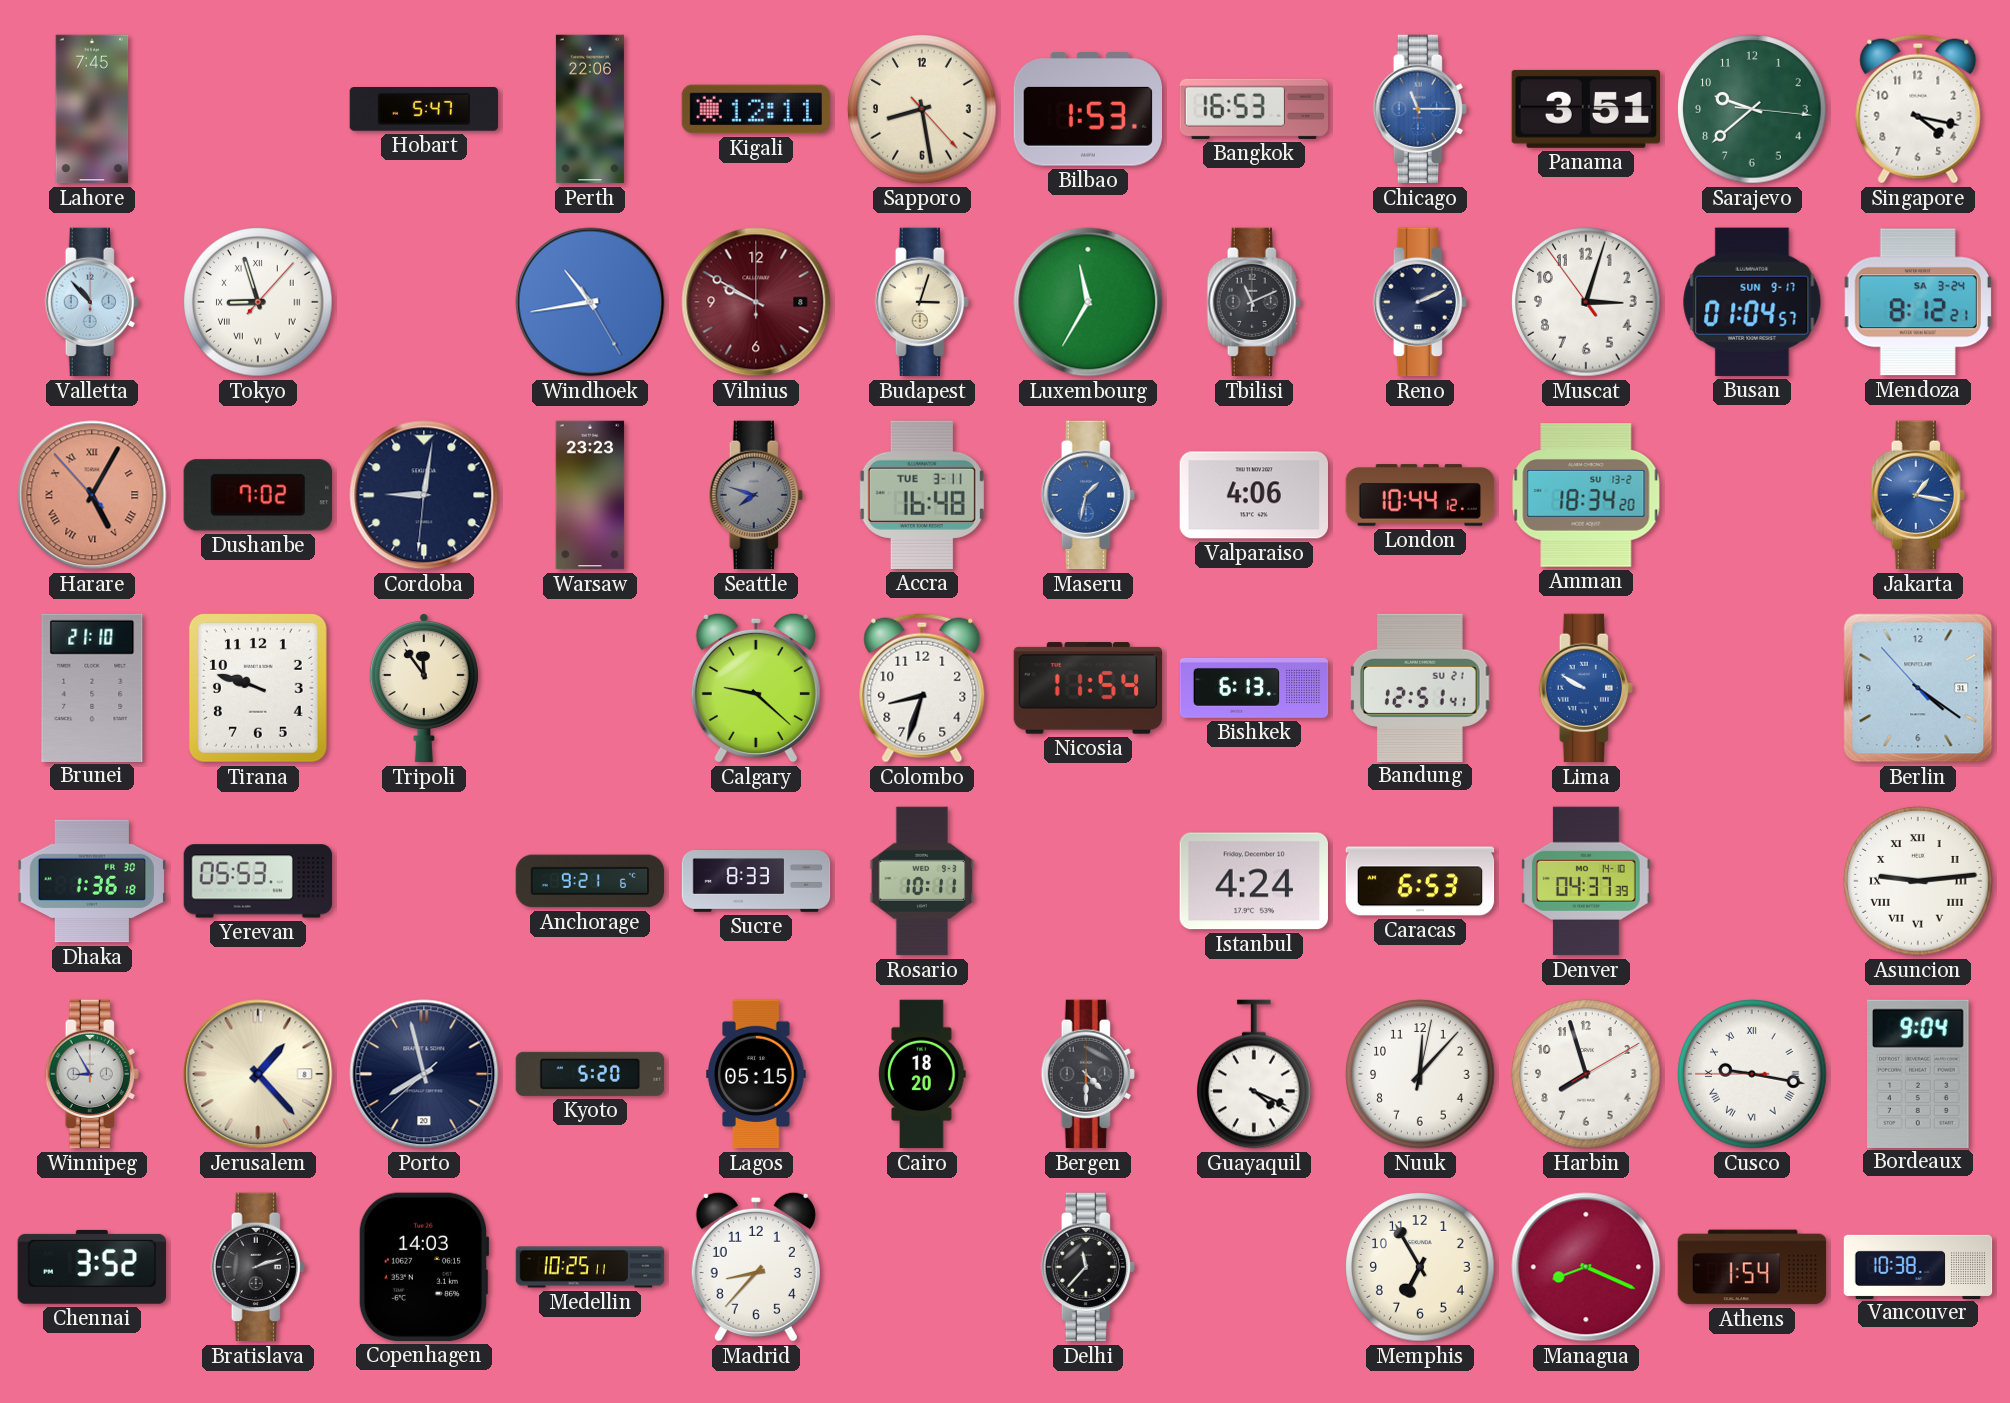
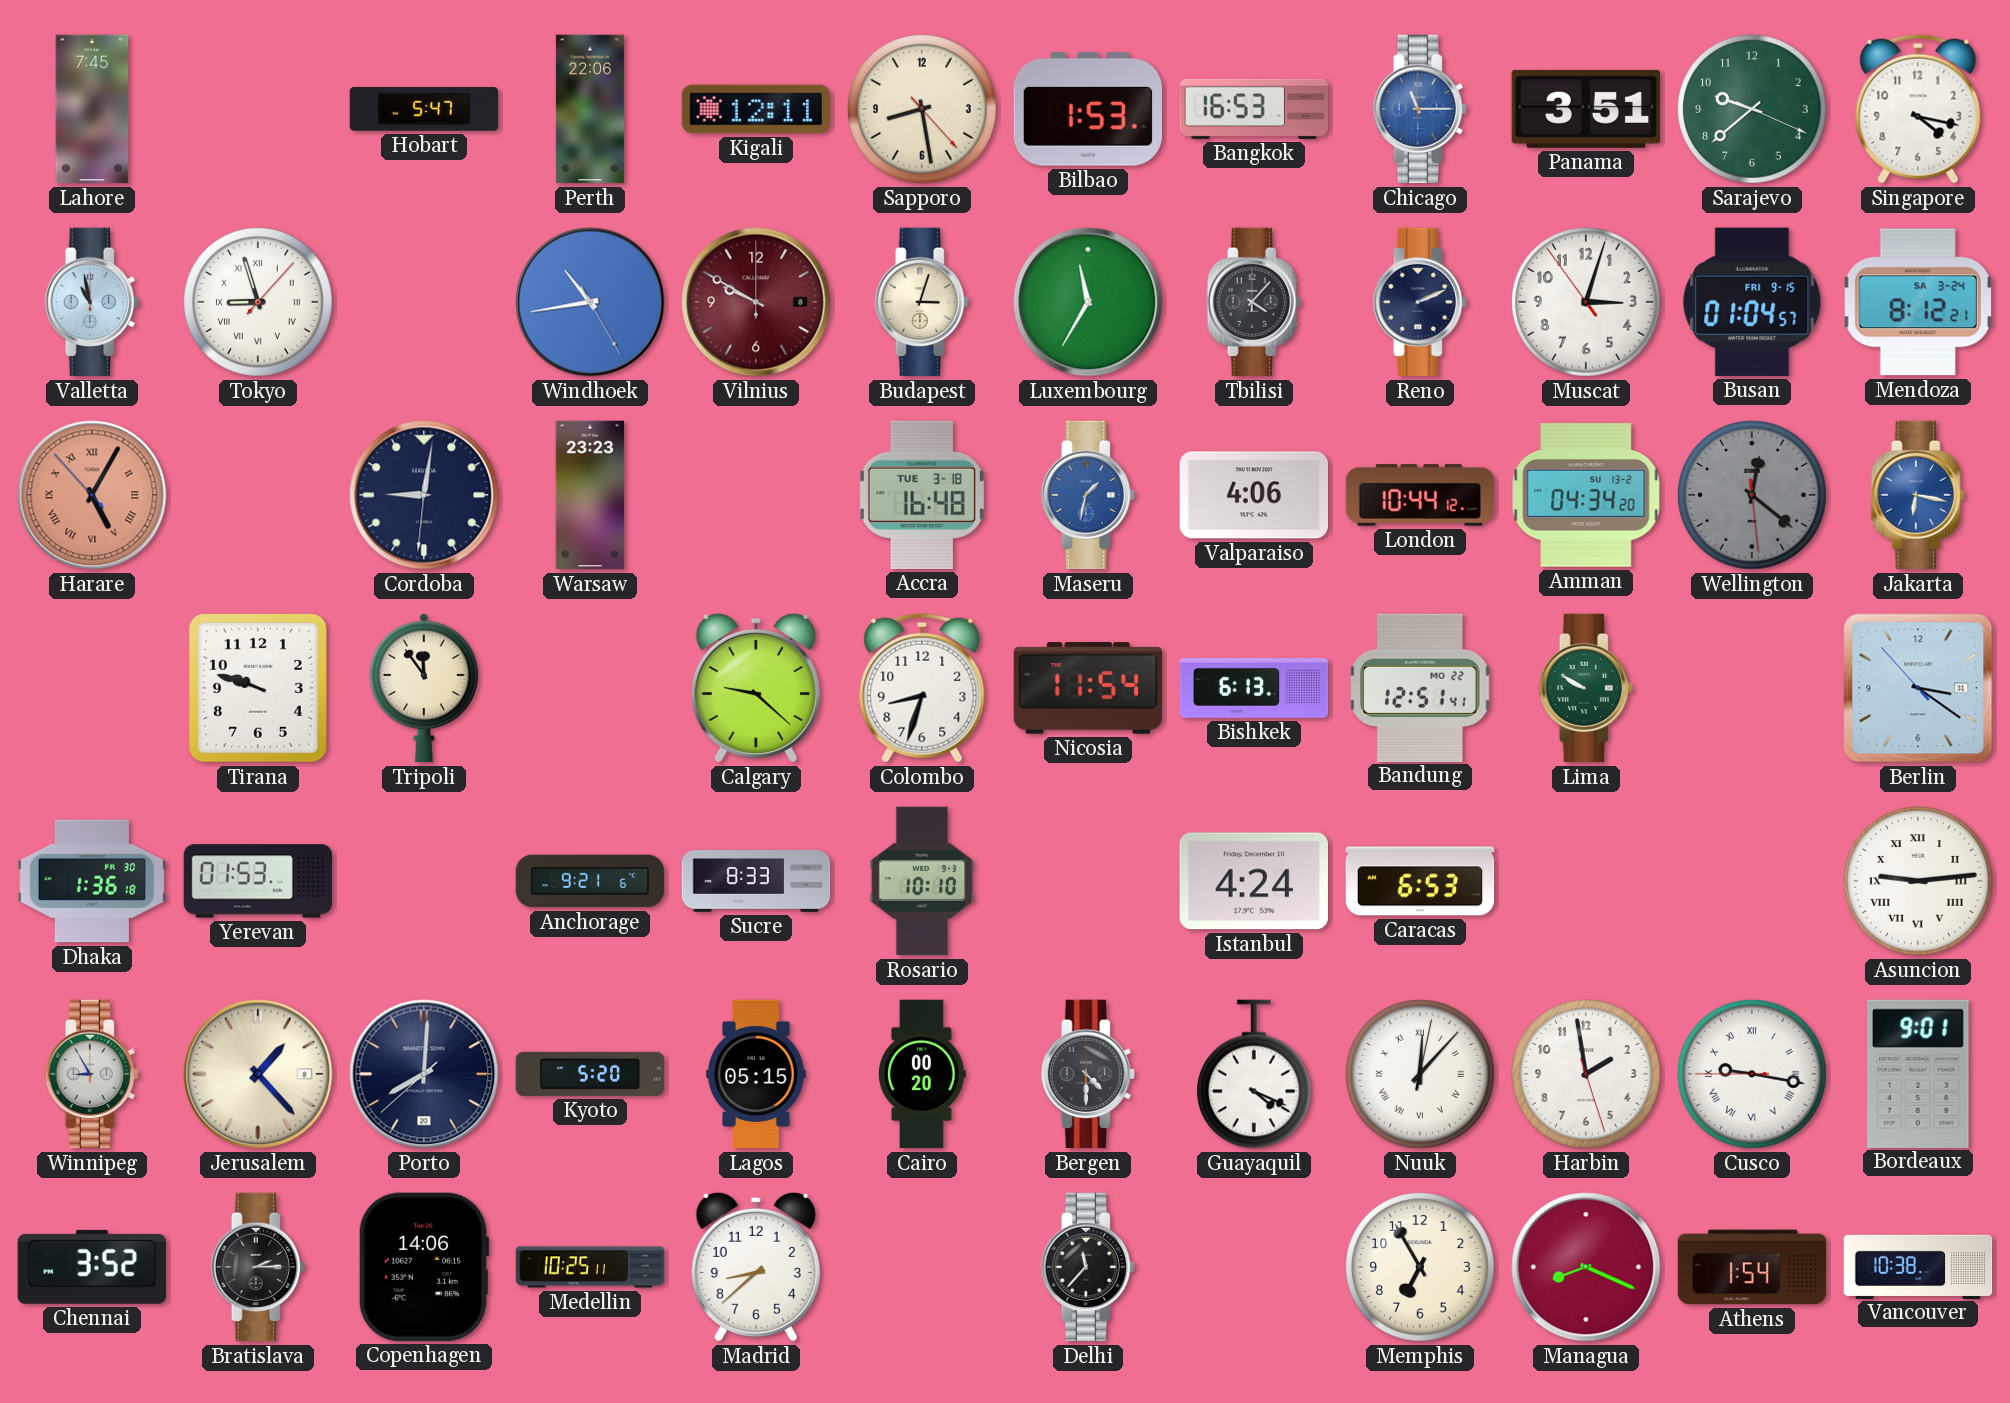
Sarajevo: 9:38:16 -> 9:38:19 (1752, 109)
Valletta: 10:53 -> 10:58 (92, 302)
Tbilisi: 11:11 -> 4:07 (1254, 302)
Busan date: SUN 9-17 -> FRI 9-15 (1752, 302)
Dushanbe: 7:02 -> none (258, 495)
Seattle: 7:48 -> none (756, 495)
Accra date: TUE 3-11 -> TUE 3-18 (922, 495)
Amman: 18:34 -> 04:34 (1586, 495)
Wellington: none -> 12:21 (1752, 495)
Jakarta: 1:17 -> 6:17 (1918, 495)
Brunei: 21:10 -> none (92, 687)
Bandung date: SU 21 -> MO 22 (1420, 687)
Lima dial: blue -> green (1586, 688)
Berlin: 4:20 -> 3:20 (1918, 688)
Yerevan: 05:53 -> 01:53 (258, 881)
Rosario: 10:11 -> 10:10 (922, 881)
Denver: 04:37 -> none (1587, 881)
Porto: 7:57 -> 8:00 (424, 1074)
Cairo: 18:20 -> 00:20 (922, 1074)
Nuuk numerals: Arabic -> Roman (1420, 1074)
Harbin: 7:57 -> 1:58 (1586, 1074)
Bordeaux: 9:04 -> 9:01 (1918, 1073)
Bratislava: 2:12 -> 2:15 (258, 1267)
Copenhagen: 14:03 -> 14:06 (424, 1267)
Madrid: 8:37 -> 8:38 (756, 1267)
